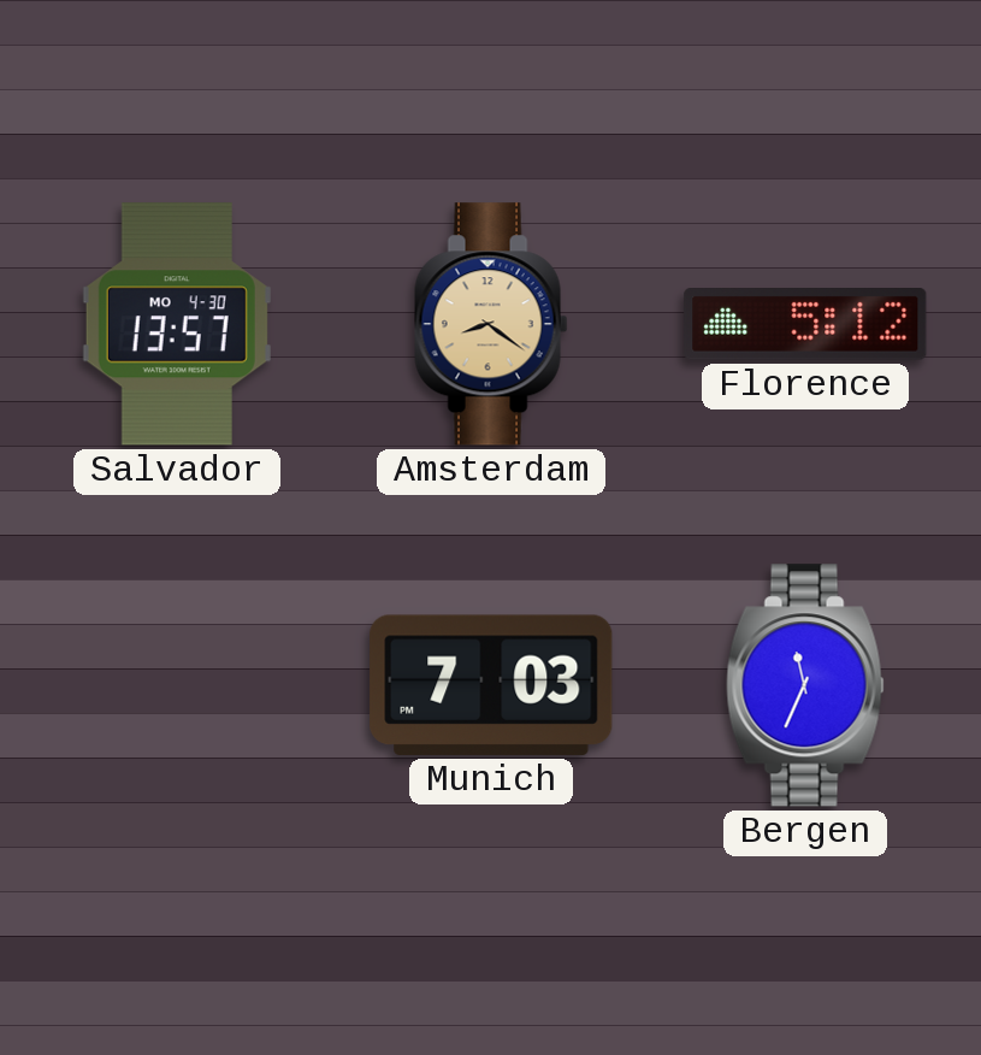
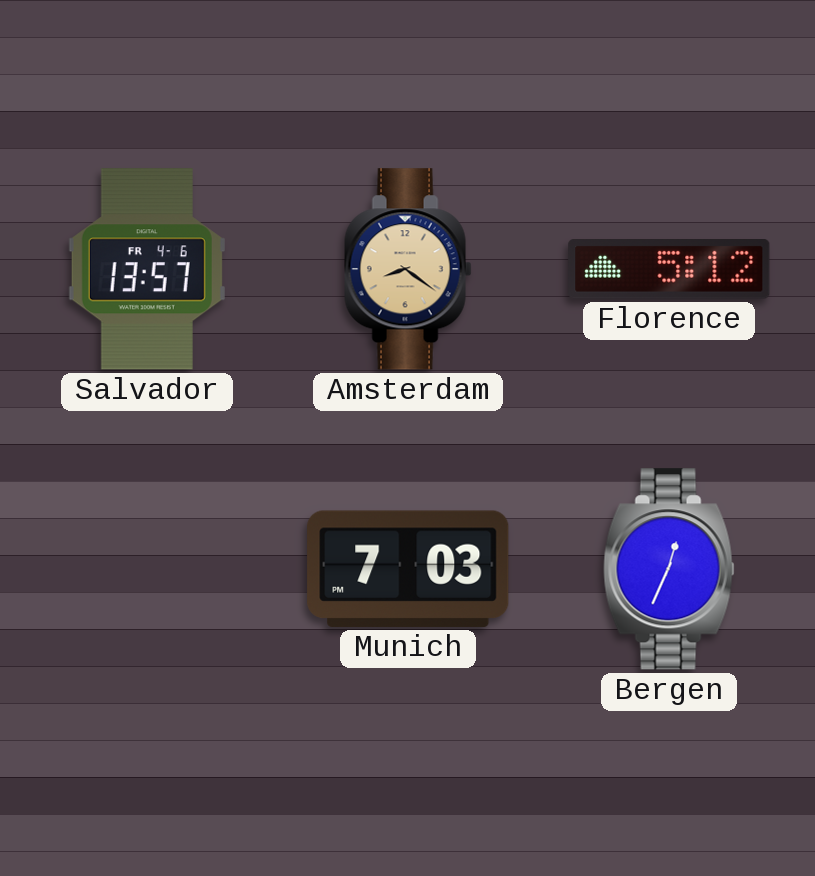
Salvador date: MO 4-30 -> FR 4-6 (147, 269)
Bergen: 11:34 -> 12:34 (669, 569)
